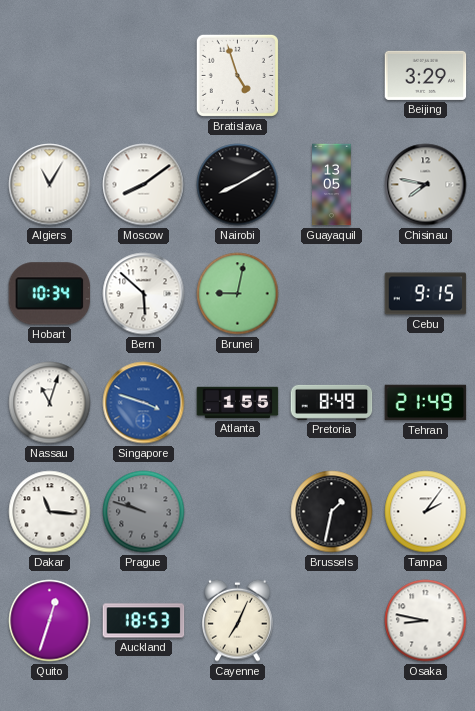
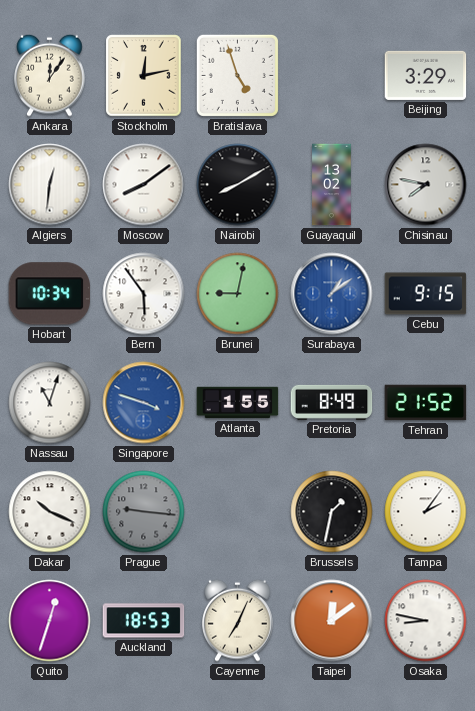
Ankara: none -> 12:06 (50, 75)
Stockholm: none -> 12:13 (144, 76)
Algiers: 11:05 -> 12:31 (50, 185)
Guayaquil: 13:05 -> 13:02 (332, 185)
Bern: 5:52 -> 5:54 (144, 294)
Surabaya: none -> 1:09 (332, 294)
Tehran: 21:49 -> 21:52 (426, 403)
Dakar: 11:16 -> 10:19 (50, 512)
Prague: 9:48 -> 9:16 (144, 512)
Taipei: none -> 12:09 (332, 621)
